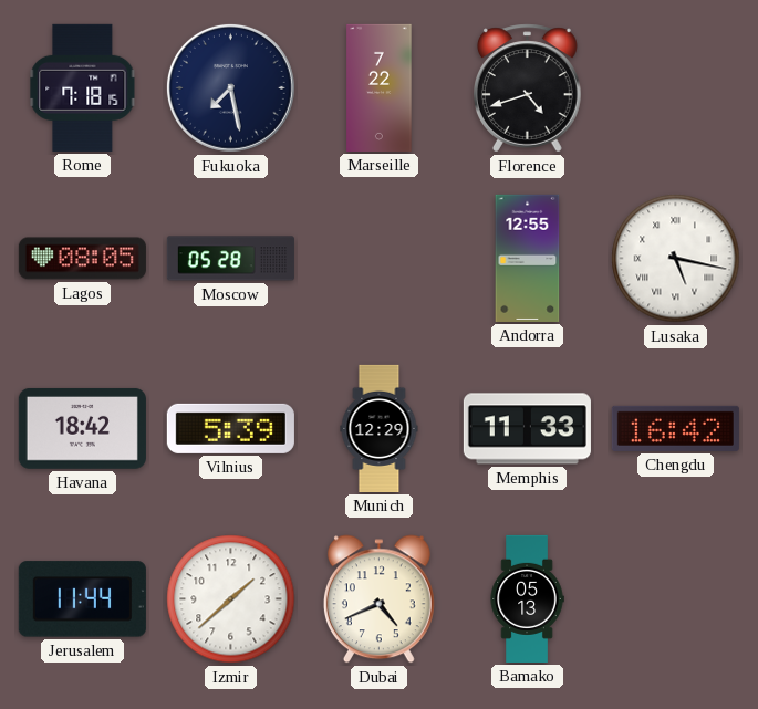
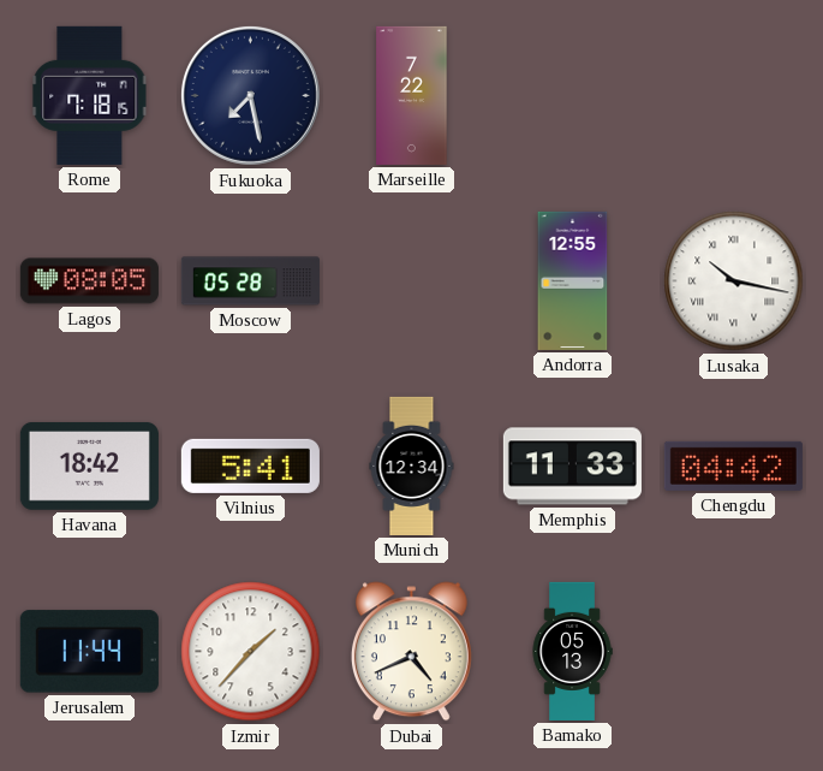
Florence: 4:42 -> none (528, 88)
Lusaka: 5:17 -> 10:17 (734, 281)
Vilnius: 5:39 -> 5:41 (250, 465)
Munich: 12:29 -> 12:34 (412, 465)
Chengdu: 16:42 -> 04:42 (733, 465)
Izmir: 1:38 -> 1:37 (251, 652)
